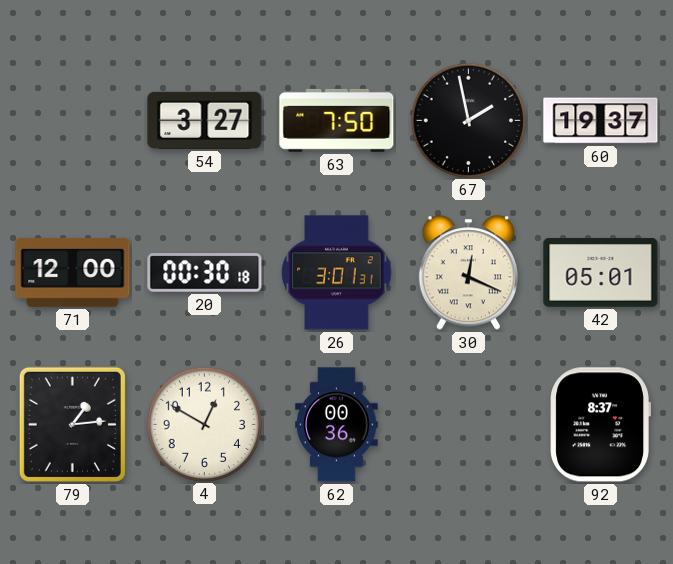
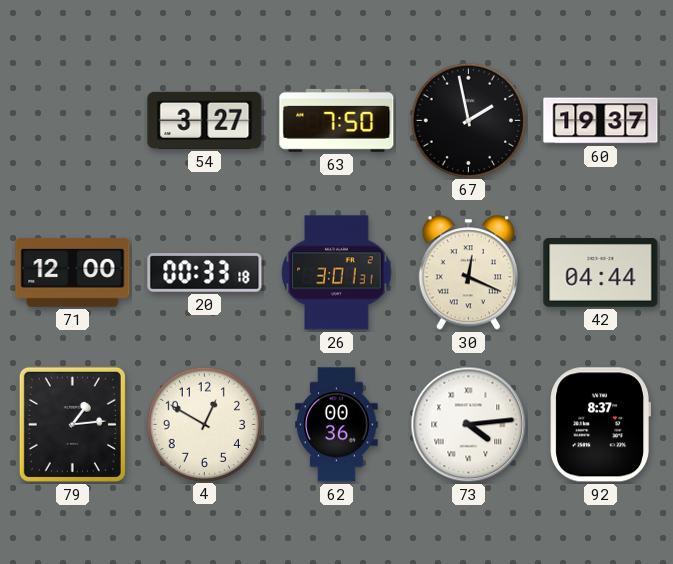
20: 00:30 -> 00:33 (205, 273)
42: 05:01 -> 04:44 (601, 273)
73: none -> 4:14 (469, 425)
